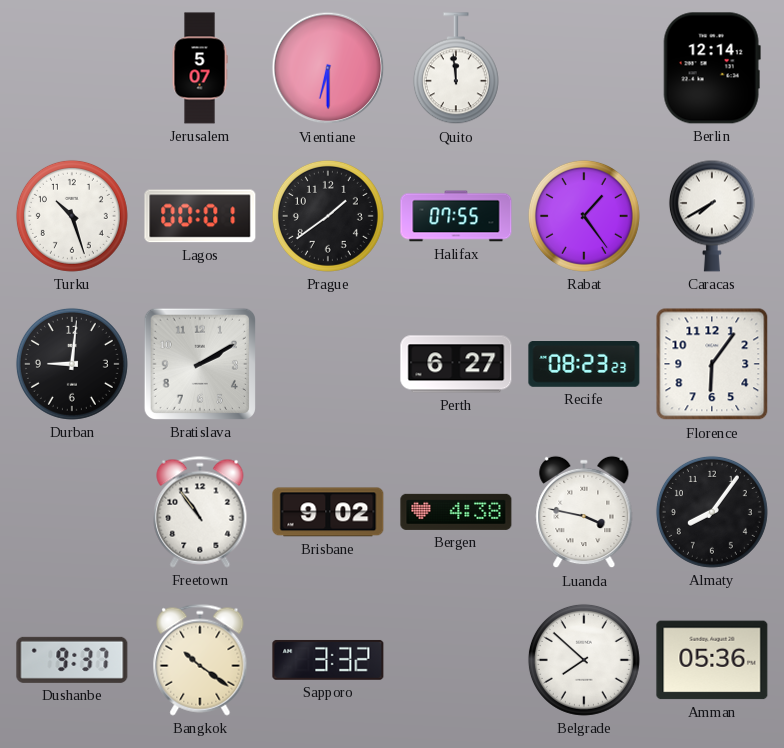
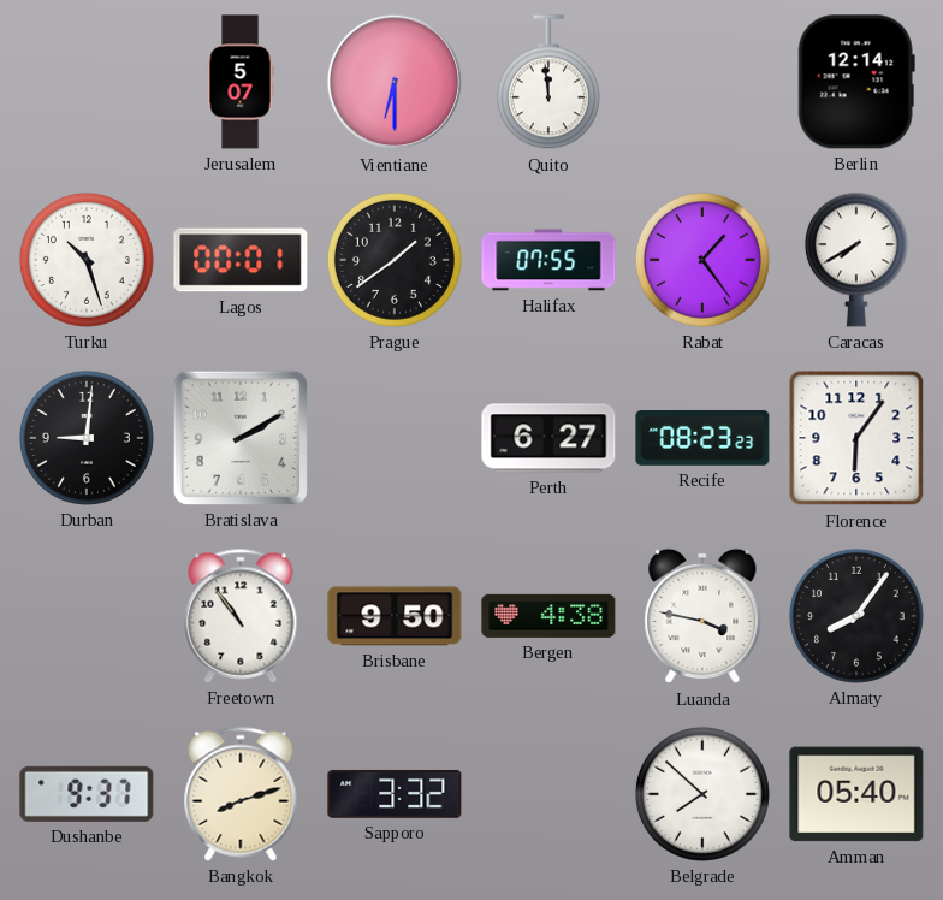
Brisbane: 9:02 -> 9:50 (395, 616)
Bangkok: 10:21 -> 8:12 (241, 794)
Amman: 05:36 -> 05:40 (856, 794)
